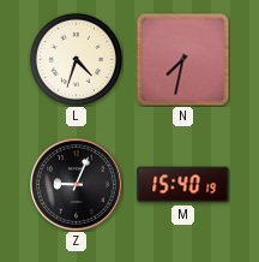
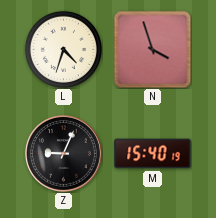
N: 7:32 -> 3:57 (152, 49)
